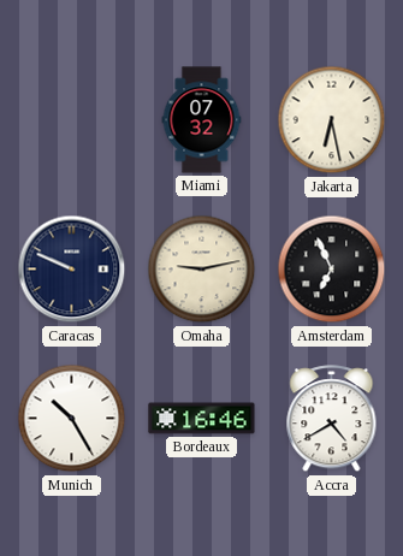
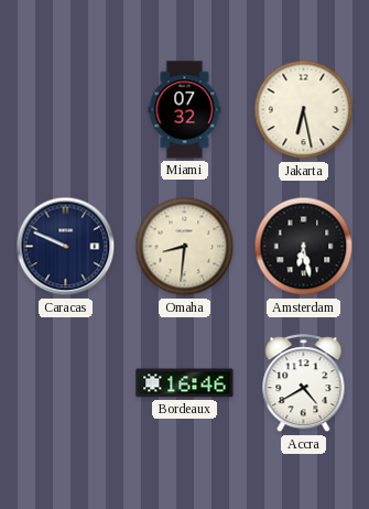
Omaha: 9:13 -> 8:31 (185, 247)
Amsterdam: 6:56 -> 6:28 (304, 247)
Munich: 10:25 -> none (72, 419)
